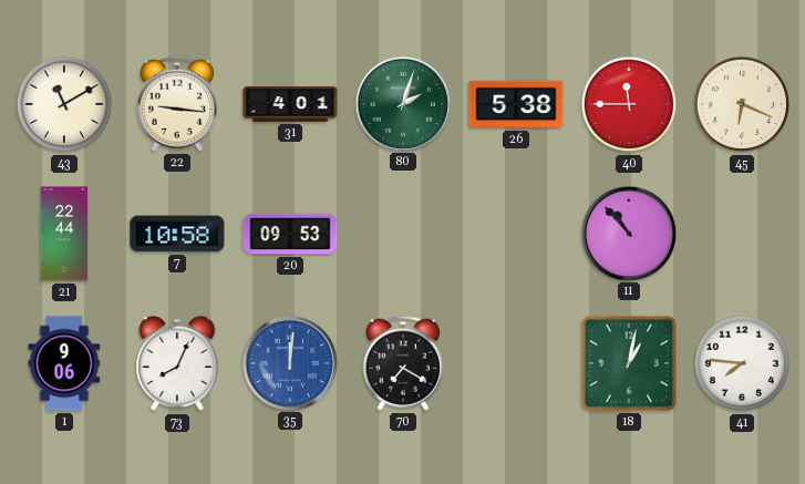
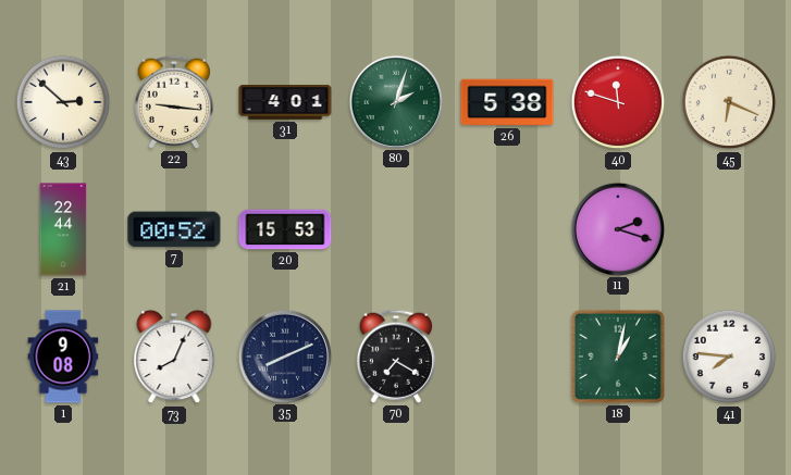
43: 11:10 -> 2:52 (63, 102)
40: 11:45 -> 11:48 (618, 102)
7: 10:58 -> 00:52 (174, 229)
20: 09:53 -> 15:53 (285, 229)
11: 10:53 -> 2:18 (617, 228)
1: 9:06 -> 9:08 (63, 357)
35: 12:01 -> 8:11 (284, 355)
35 dial: blue -> navy (284, 355)
